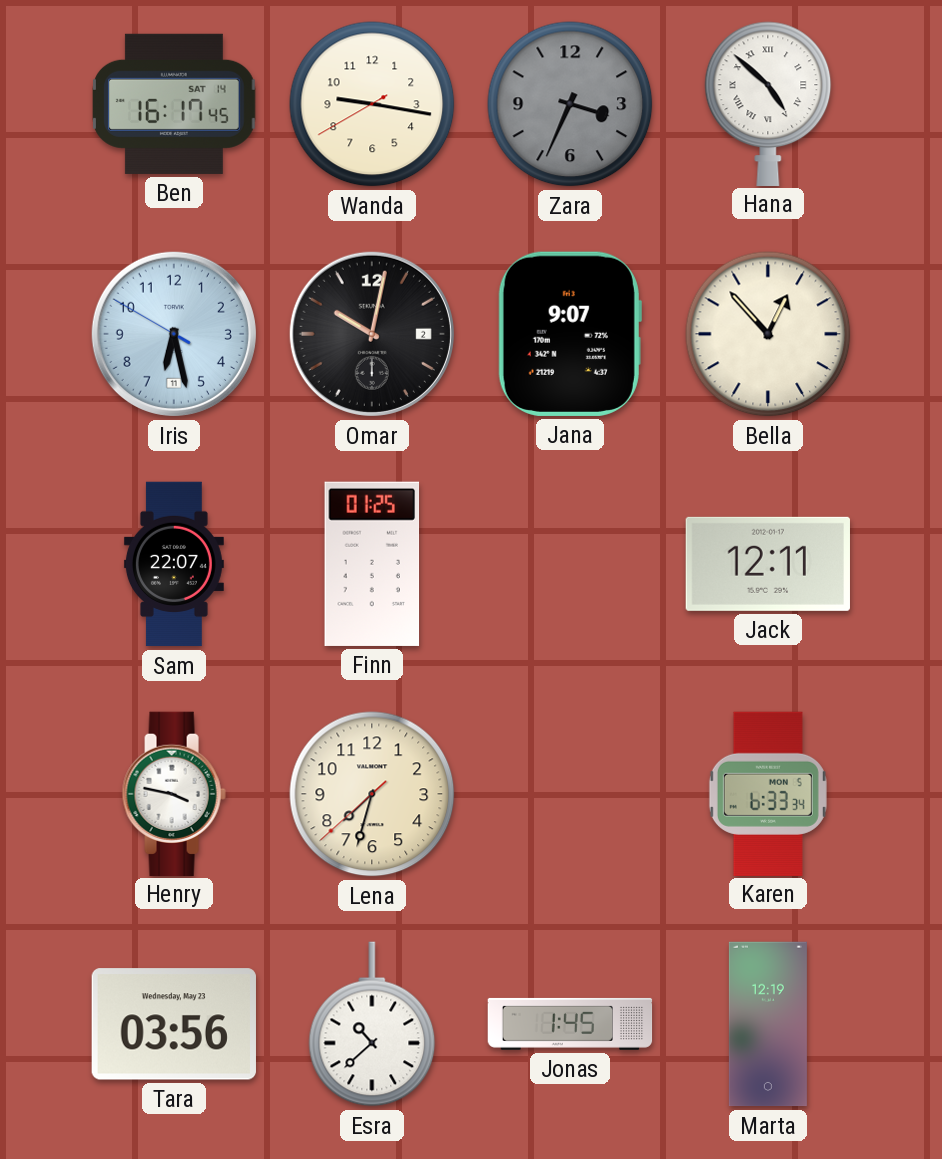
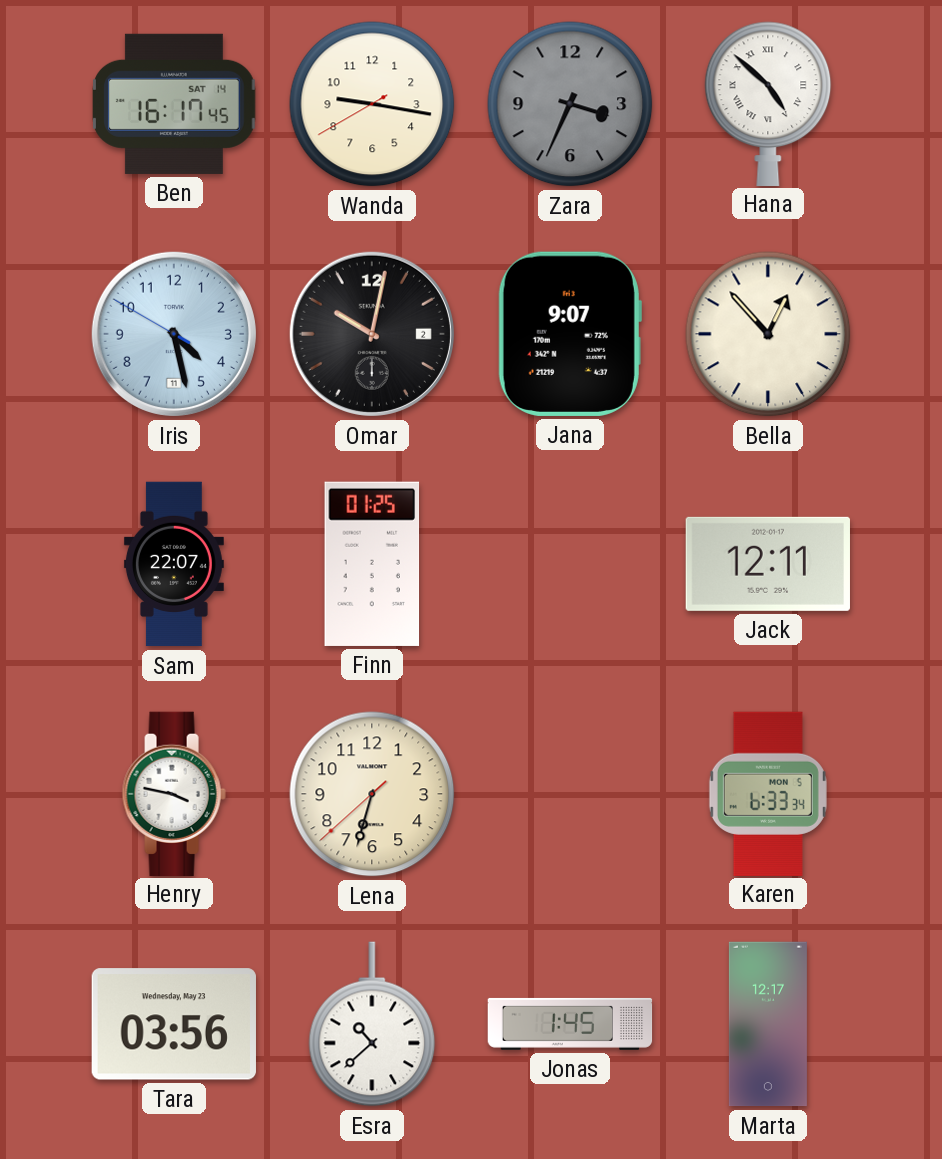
Iris: 6:27 -> 4:27 (174, 334)
Lena: 7:32 -> 6:32 (372, 794)
Marta: 12:19 -> 12:17 (768, 1024)
